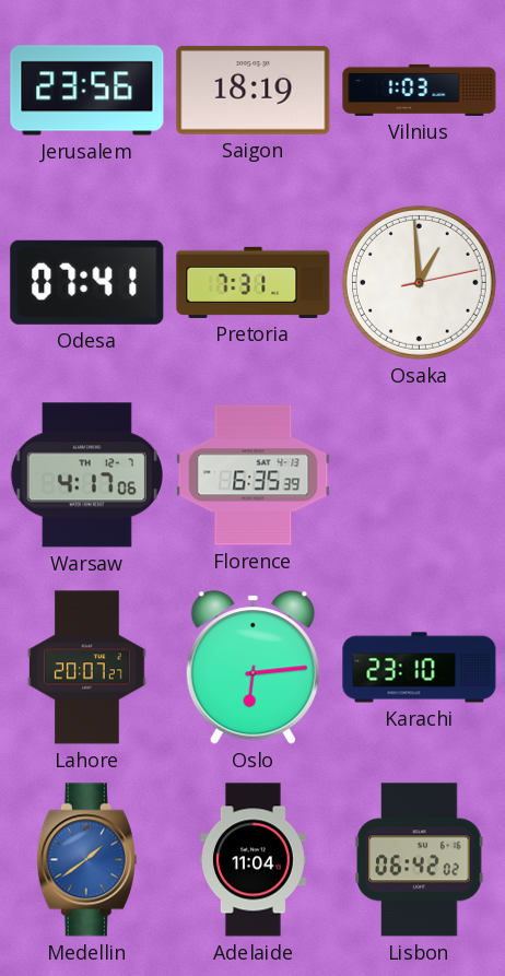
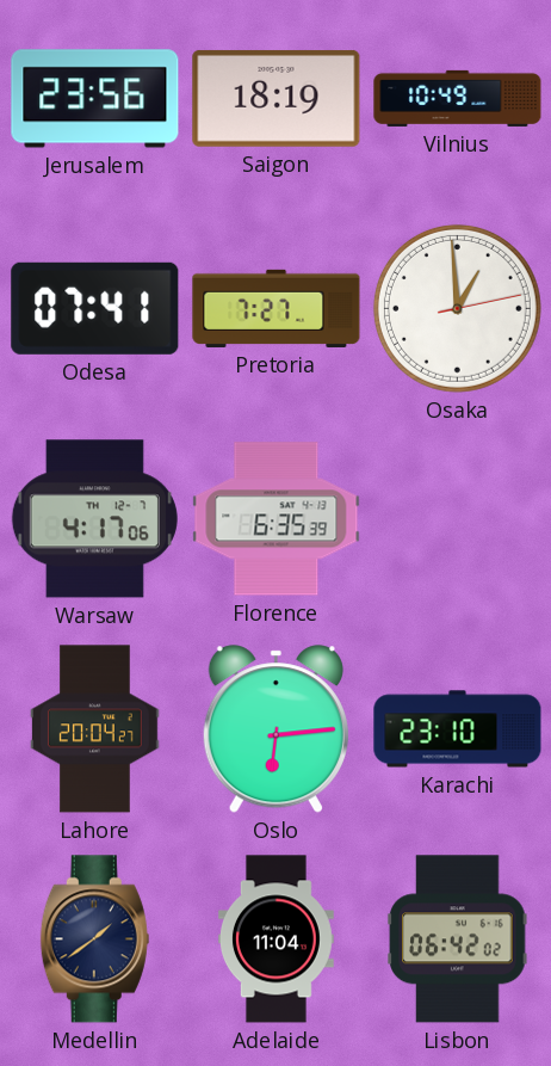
Vilnius: 1:03 -> 10:49 (458, 98)
Pretoria: 7:31 -> 7:27 (277, 308)
Lahore: 20:07 -> 20:04 (95, 729)
Medellin dial: blue -> navy (94, 939)
